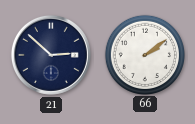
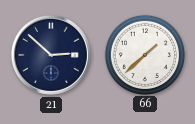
66: 2:09 -> 1:38 (144, 54)
